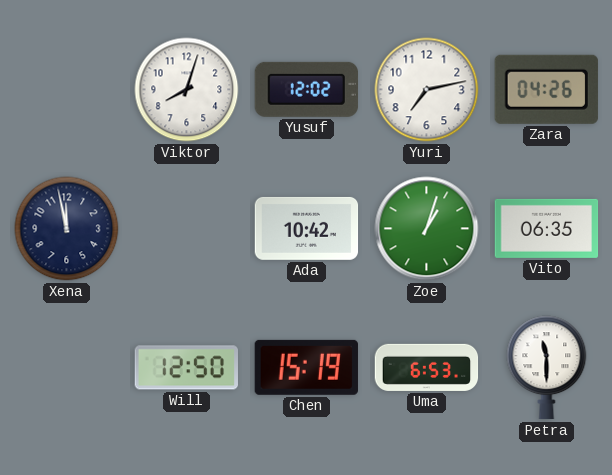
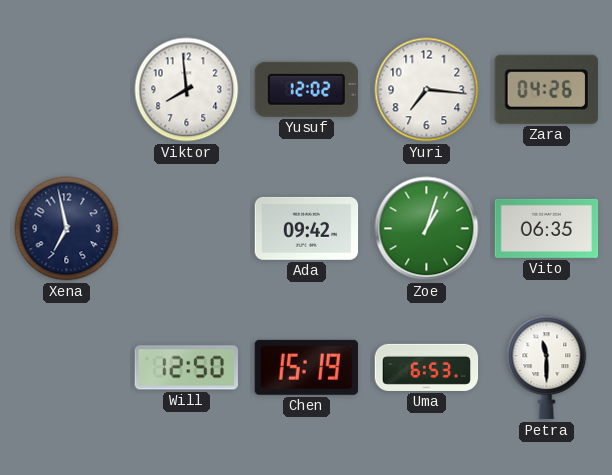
Viktor: 8:03 -> 7:59 (187, 90)
Yuri: 7:13 -> 7:16 (427, 90)
Xena: 11:58 -> 6:58 (67, 229)
Ada: 10:42 -> 09:42 (307, 228)
